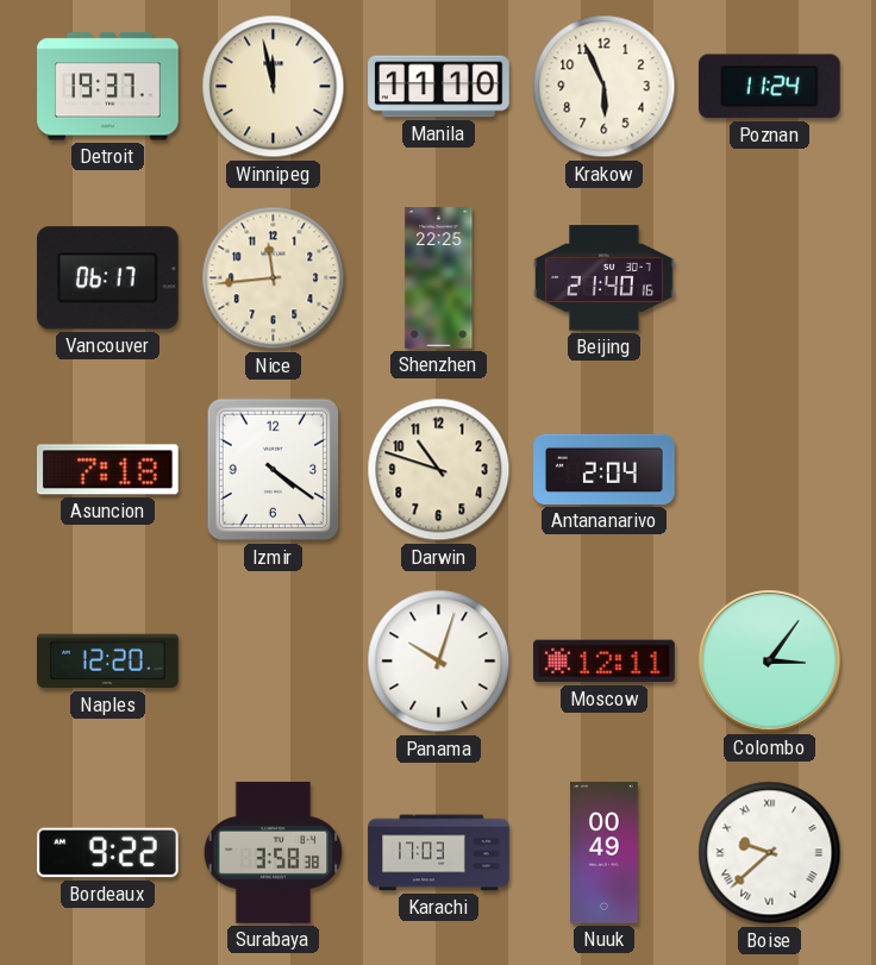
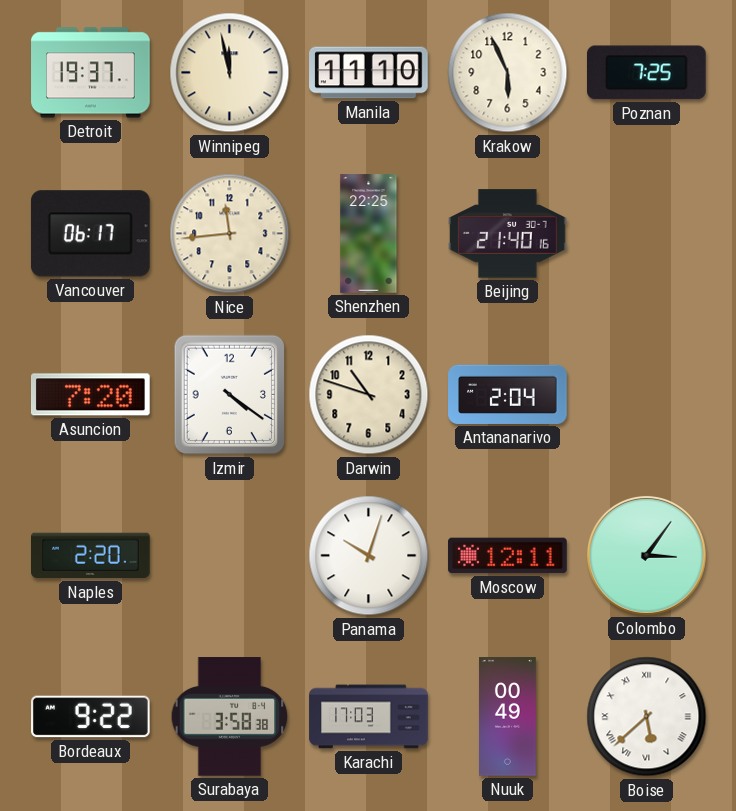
Poznan: 11:24 -> 7:25 (646, 73)
Asuncion: 7:18 -> 7:20 (91, 395)
Naples: 12:20 -> 2:20 (91, 556)
Boise: 9:38 -> 5:38 (647, 717)
